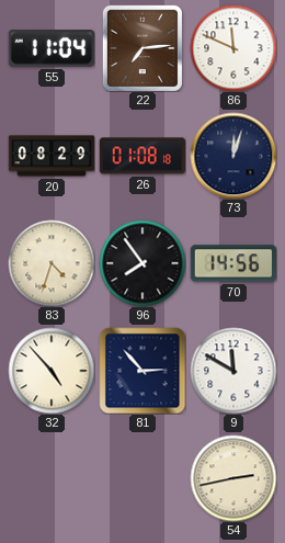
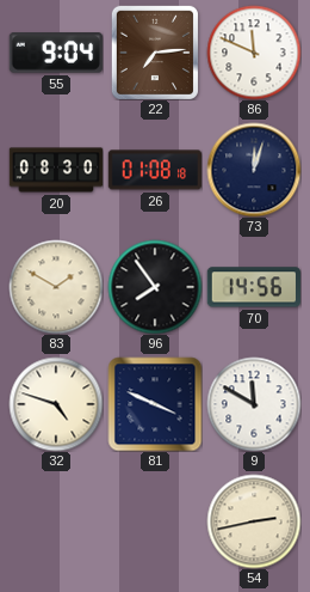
55: 11:04 -> 9:04 (56, 53)
20: 08:29 -> 08:30 (56, 170)
83: 4:33 -> 1:50 (56, 287)
32: 4:53 -> 4:48 (56, 404)
81: 2:53 -> 3:49 (155, 404)
